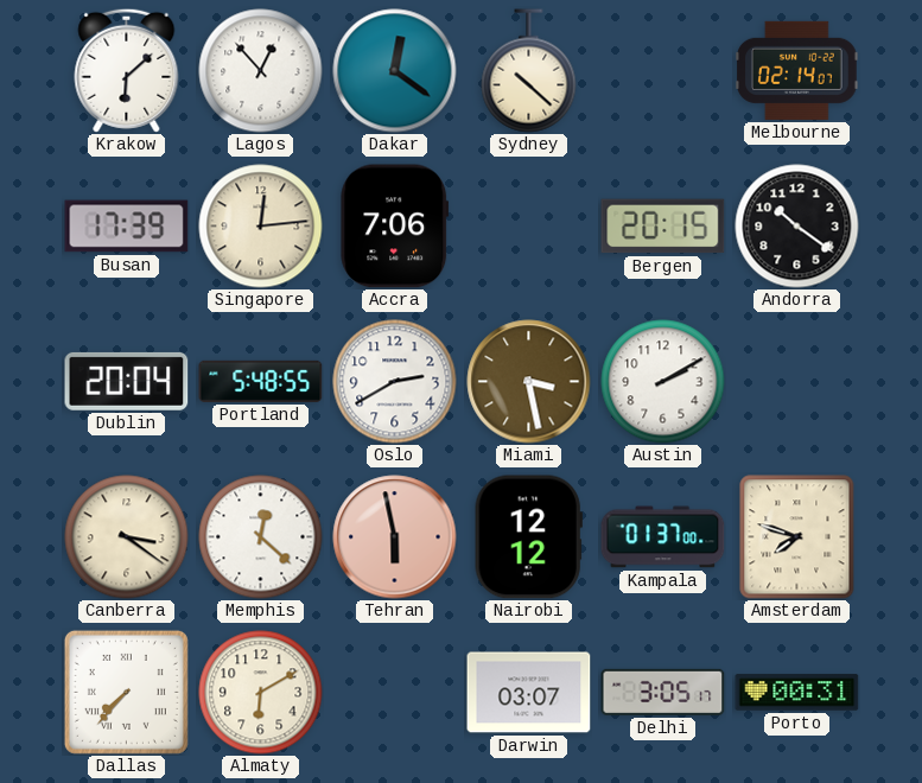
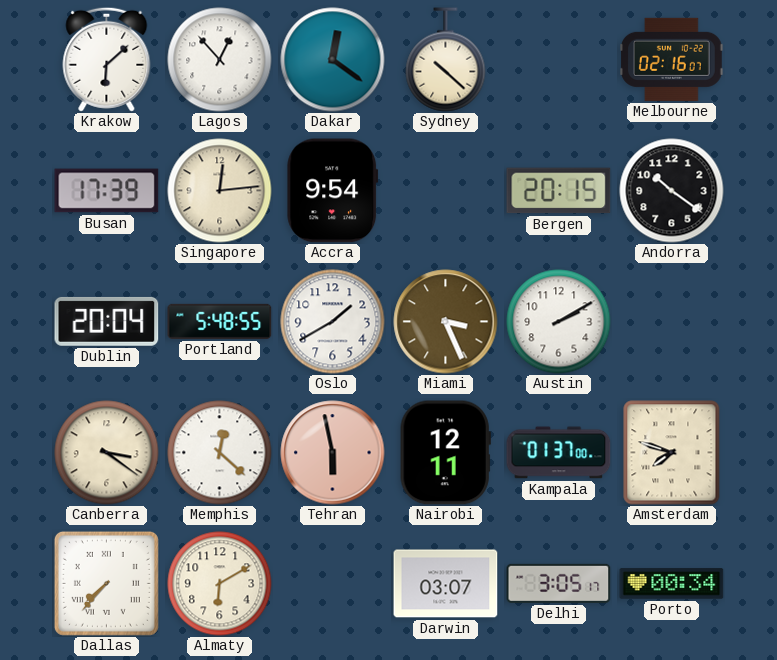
Melbourne: 02:14 -> 02:16 (672, 59)
Accra: 7:06 -> 9:54 (333, 191)
Oslo: 2:40 -> 1:40 (333, 322)
Miami: 3:28 -> 3:26 (446, 322)
Nairobi: 12:12 -> 12:11 (445, 453)
Porto: 00:31 -> 00:34 (672, 584)
